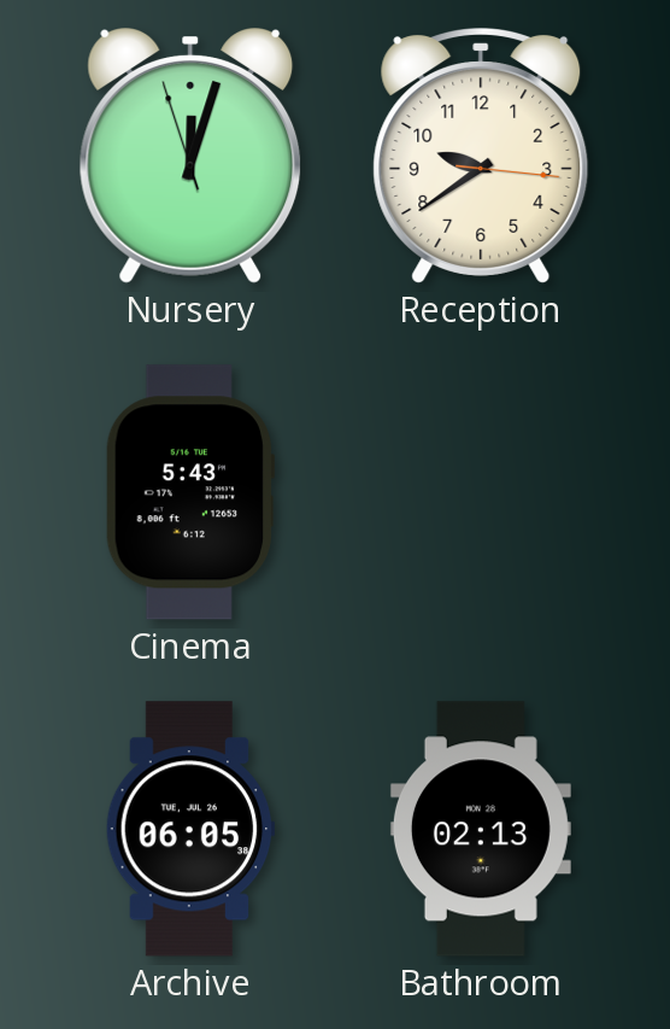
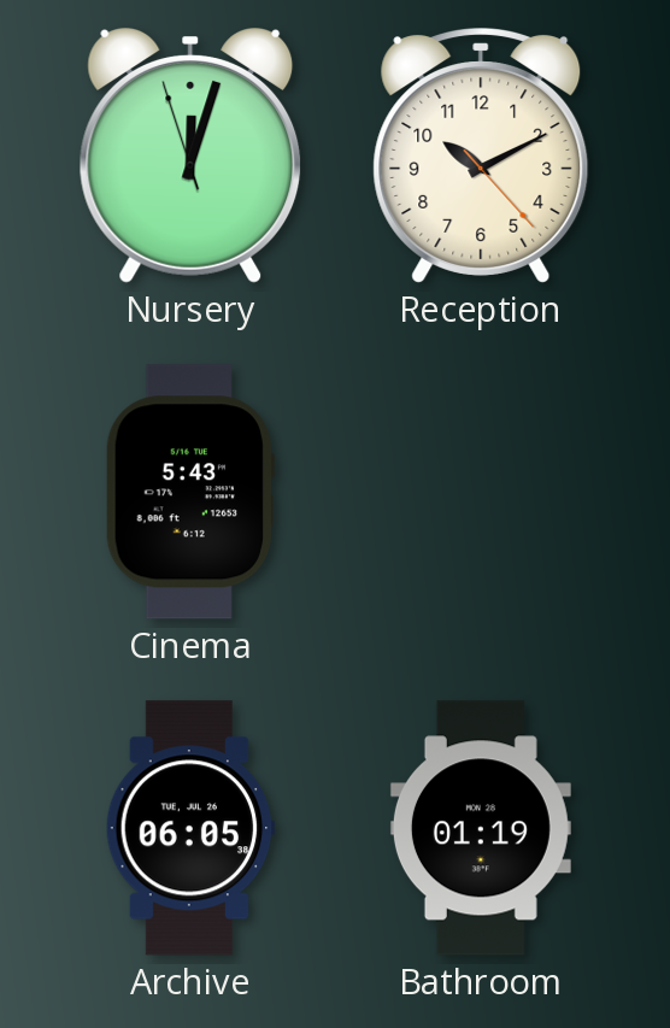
Reception: 9:39 -> 10:10 (481, 157)
Bathroom: 02:13 -> 01:19 (481, 828)
